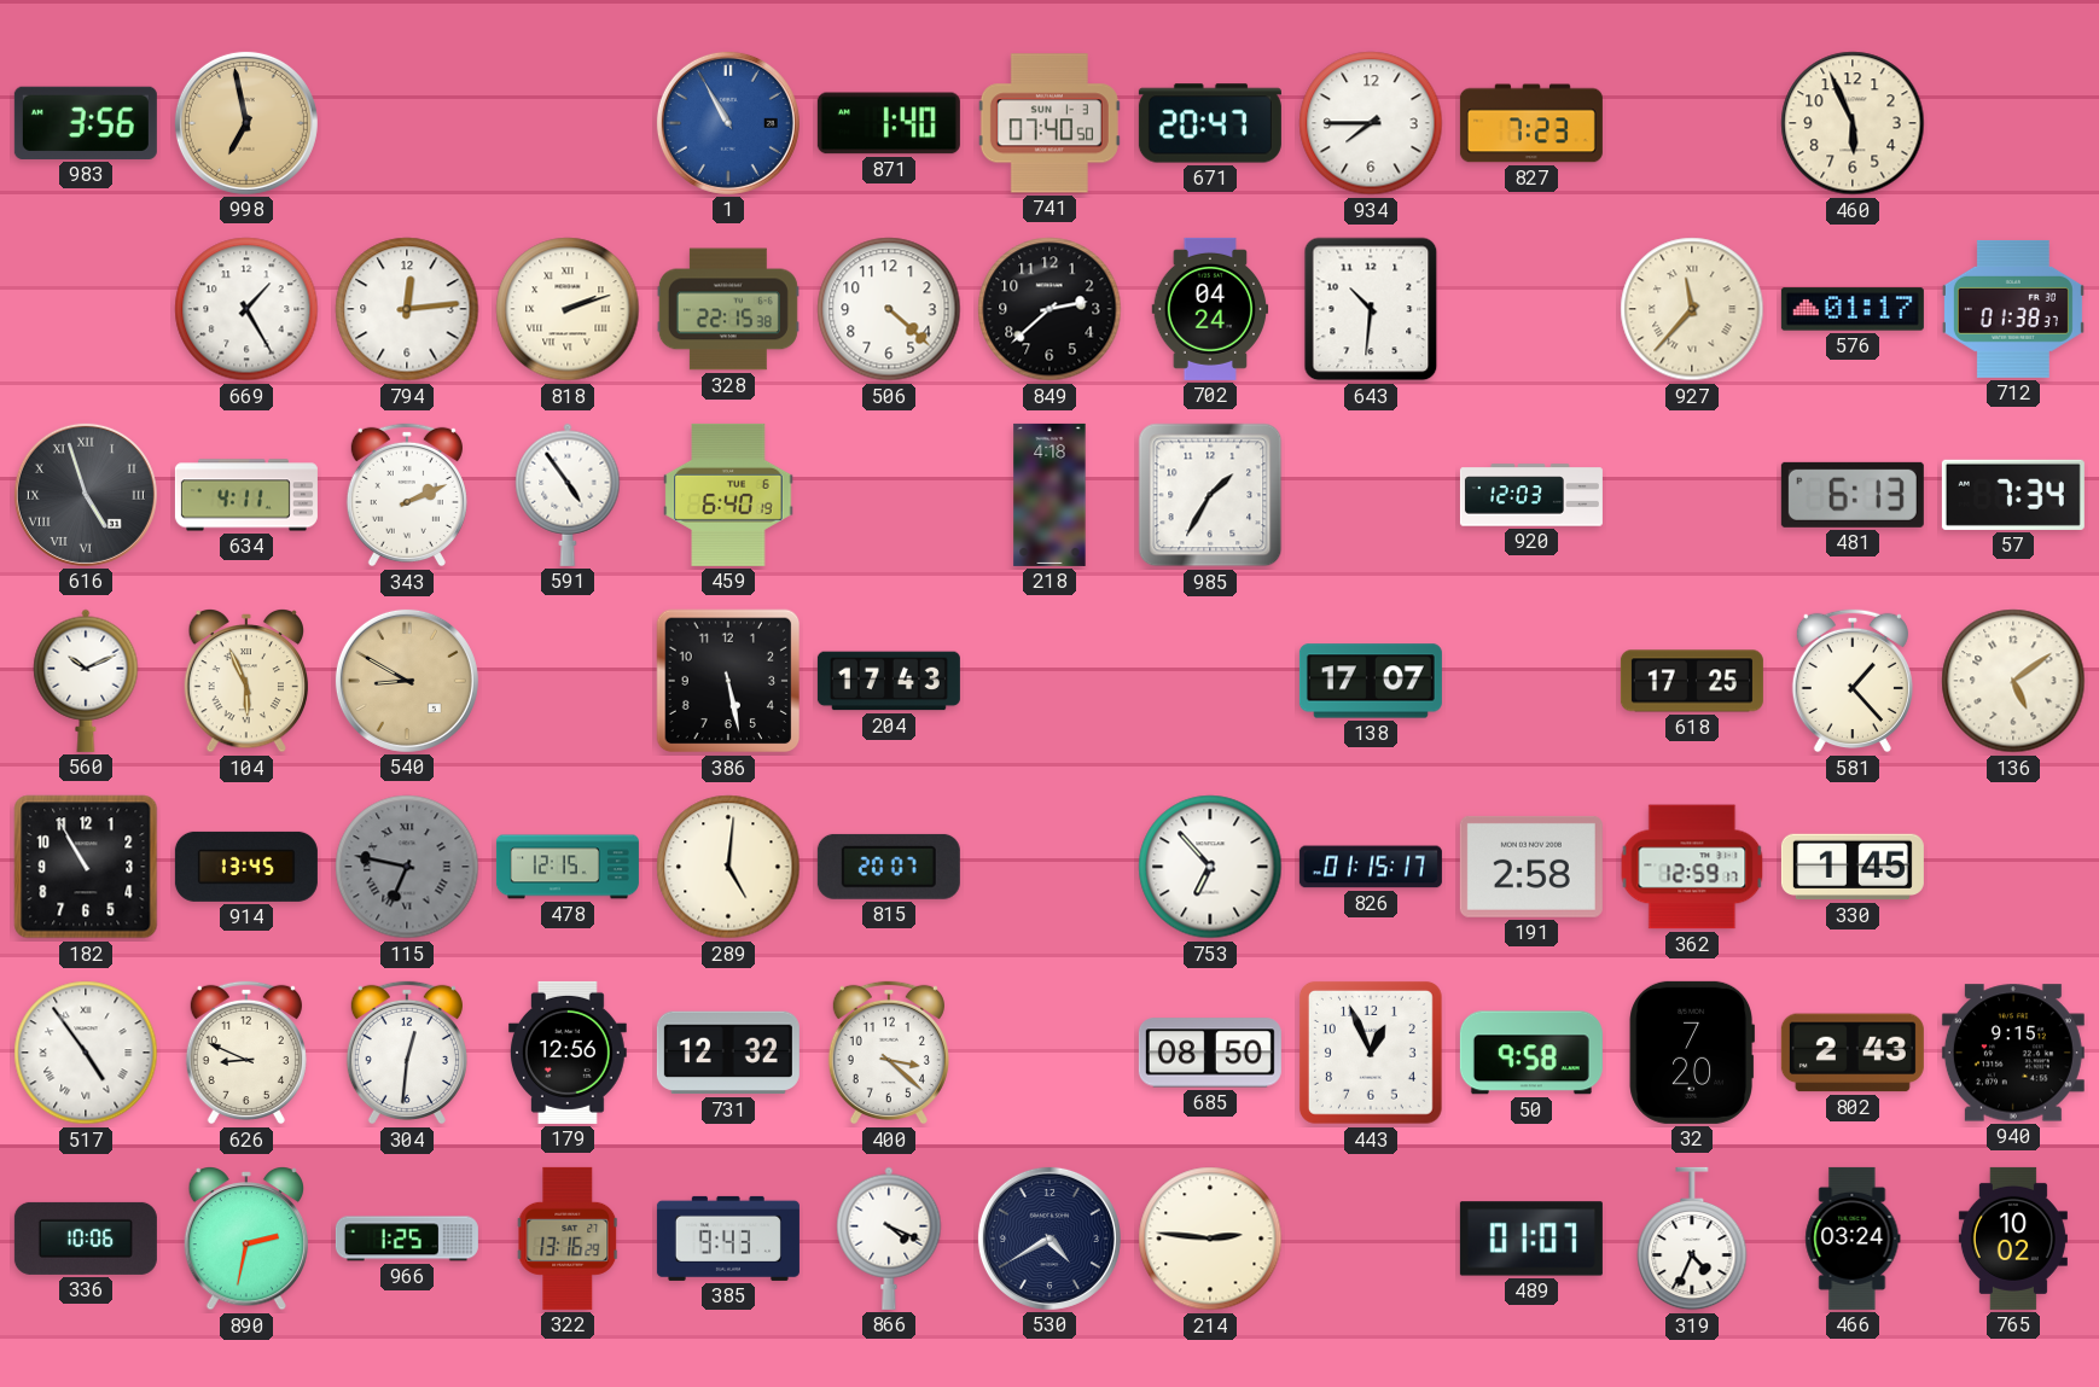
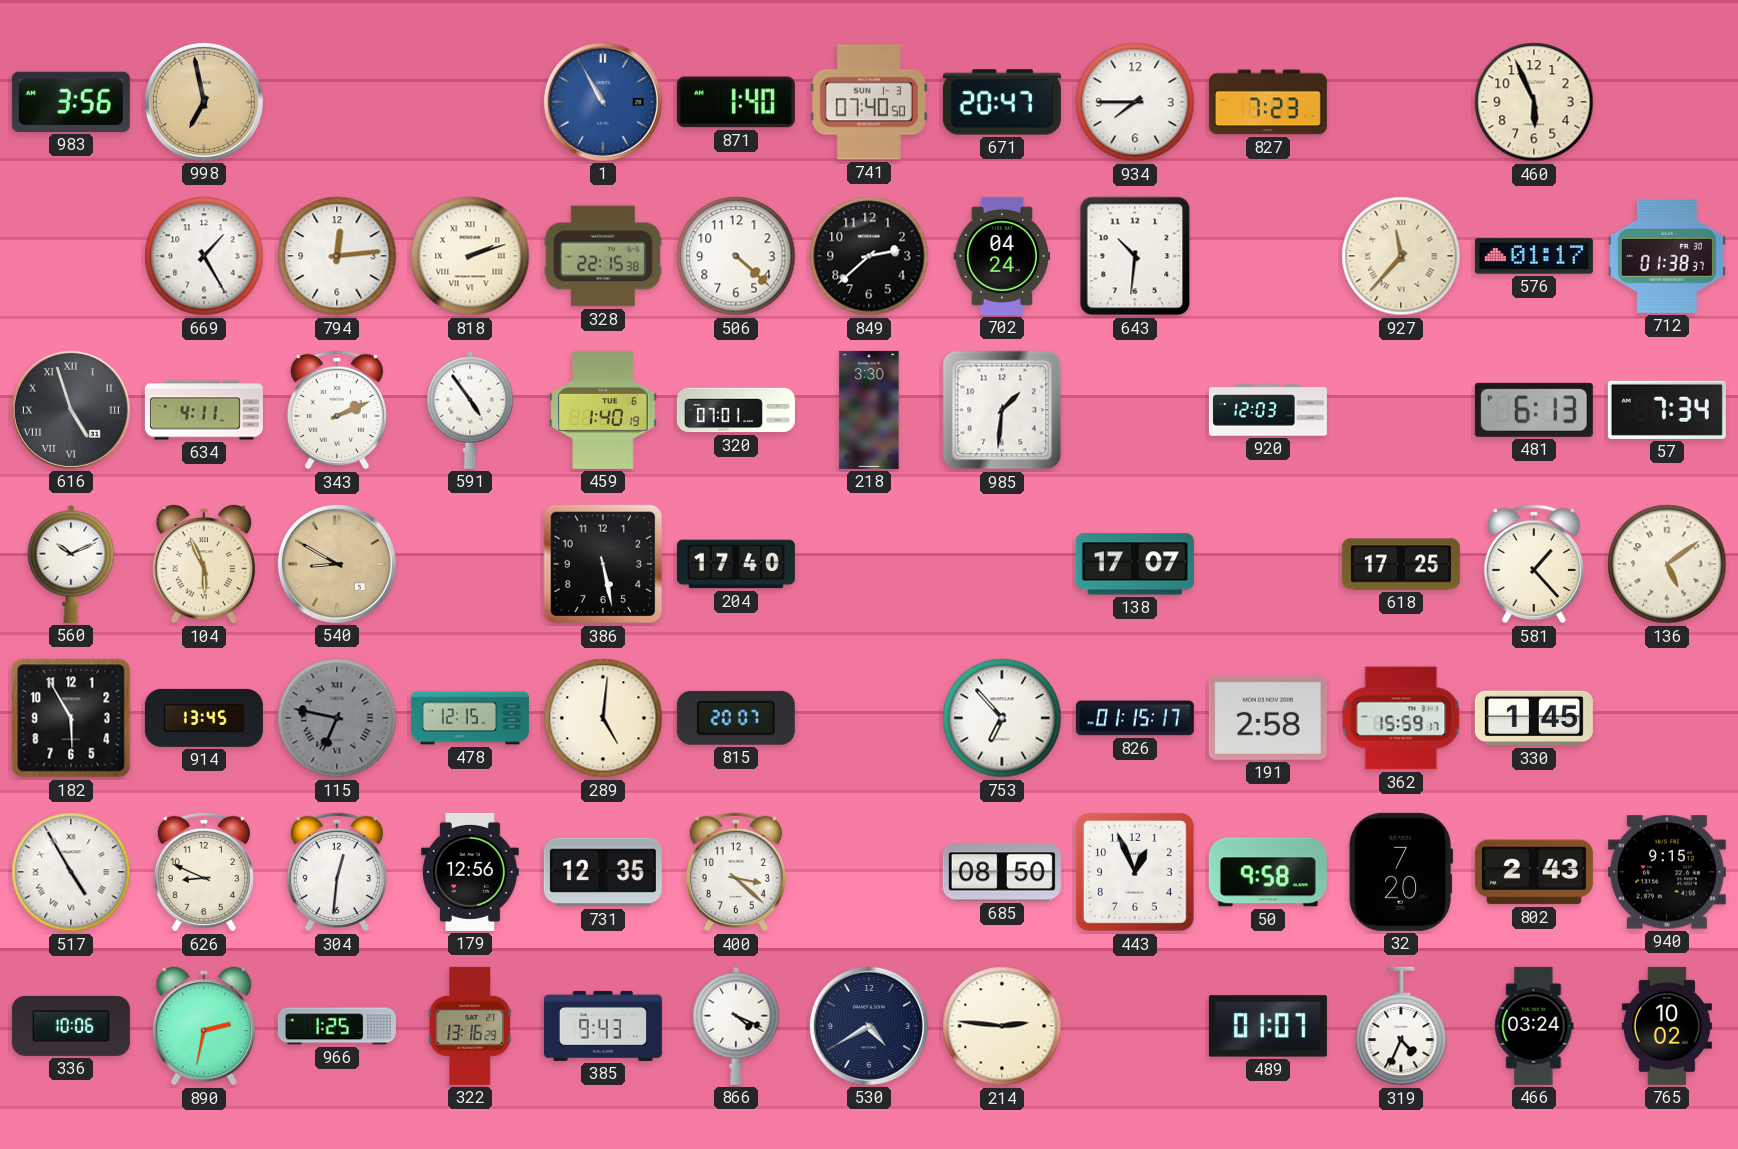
459: 6:40 -> 1:40 (603, 410)
320: none -> 07:01 (736, 410)
218: 4:18 -> 3:30 (869, 410)
985: 1:35 -> 1:31 (1002, 410)
204: 17:43 -> 17:40 (736, 564)
182: 10:55 -> 5:55 (71, 718)
362: 12:59 -> 15:59 (1401, 718)
517: 4:54 -> 4:55 (71, 872)
731: 12:32 -> 12:35 (603, 872)
